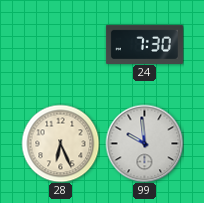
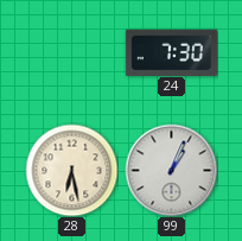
28: 6:26 -> 6:28 (71, 170)
99: 9:59 -> 1:04 (171, 170)
